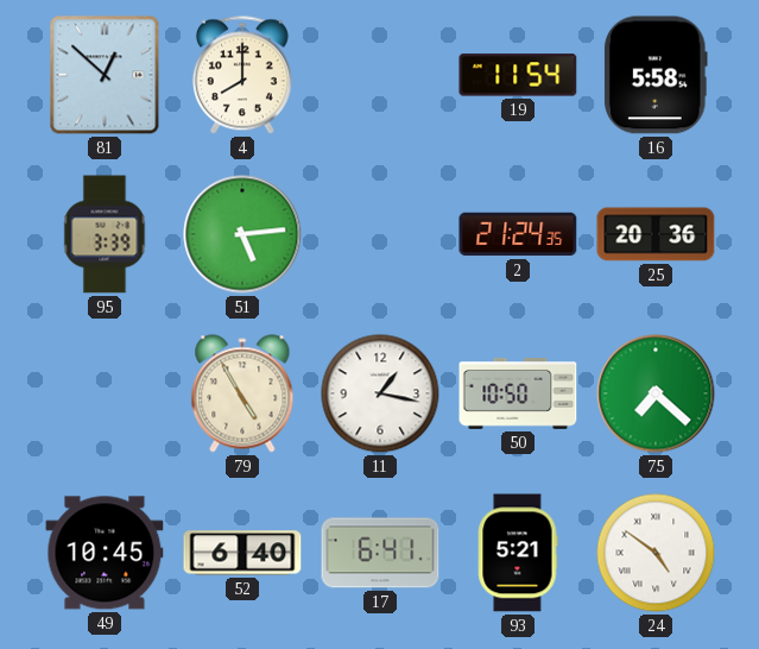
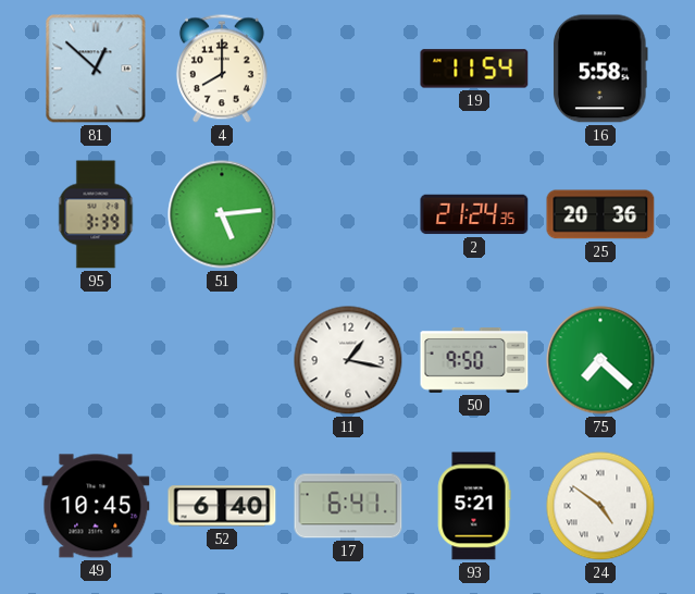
79: 4:55 -> none (242, 393)
50: 10:50 -> 9:50 (474, 361)
